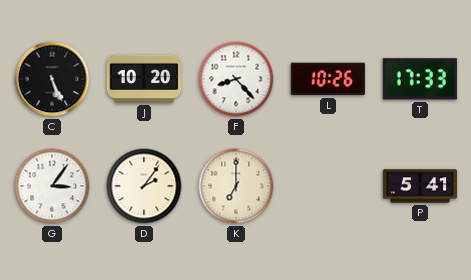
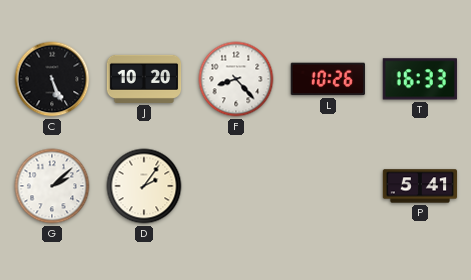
T: 17:33 -> 16:33 (420, 79)
G: 3:06 -> 2:08 (52, 186)
K: 7:00 -> none (236, 186)
